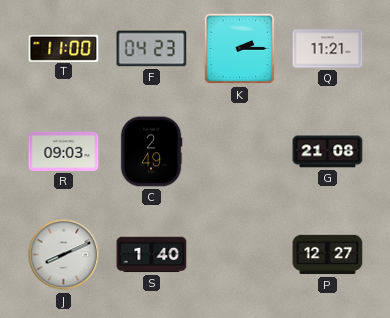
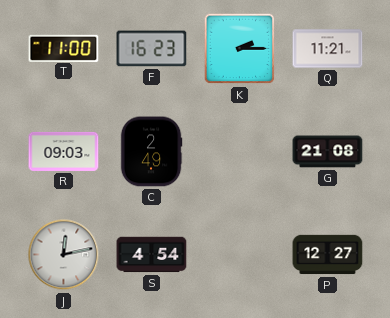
F: 04:23 -> 16:23 (152, 49)
J: 8:11 -> 12:13 (64, 255)
S: 1:40 -> 4:54 (152, 255)
